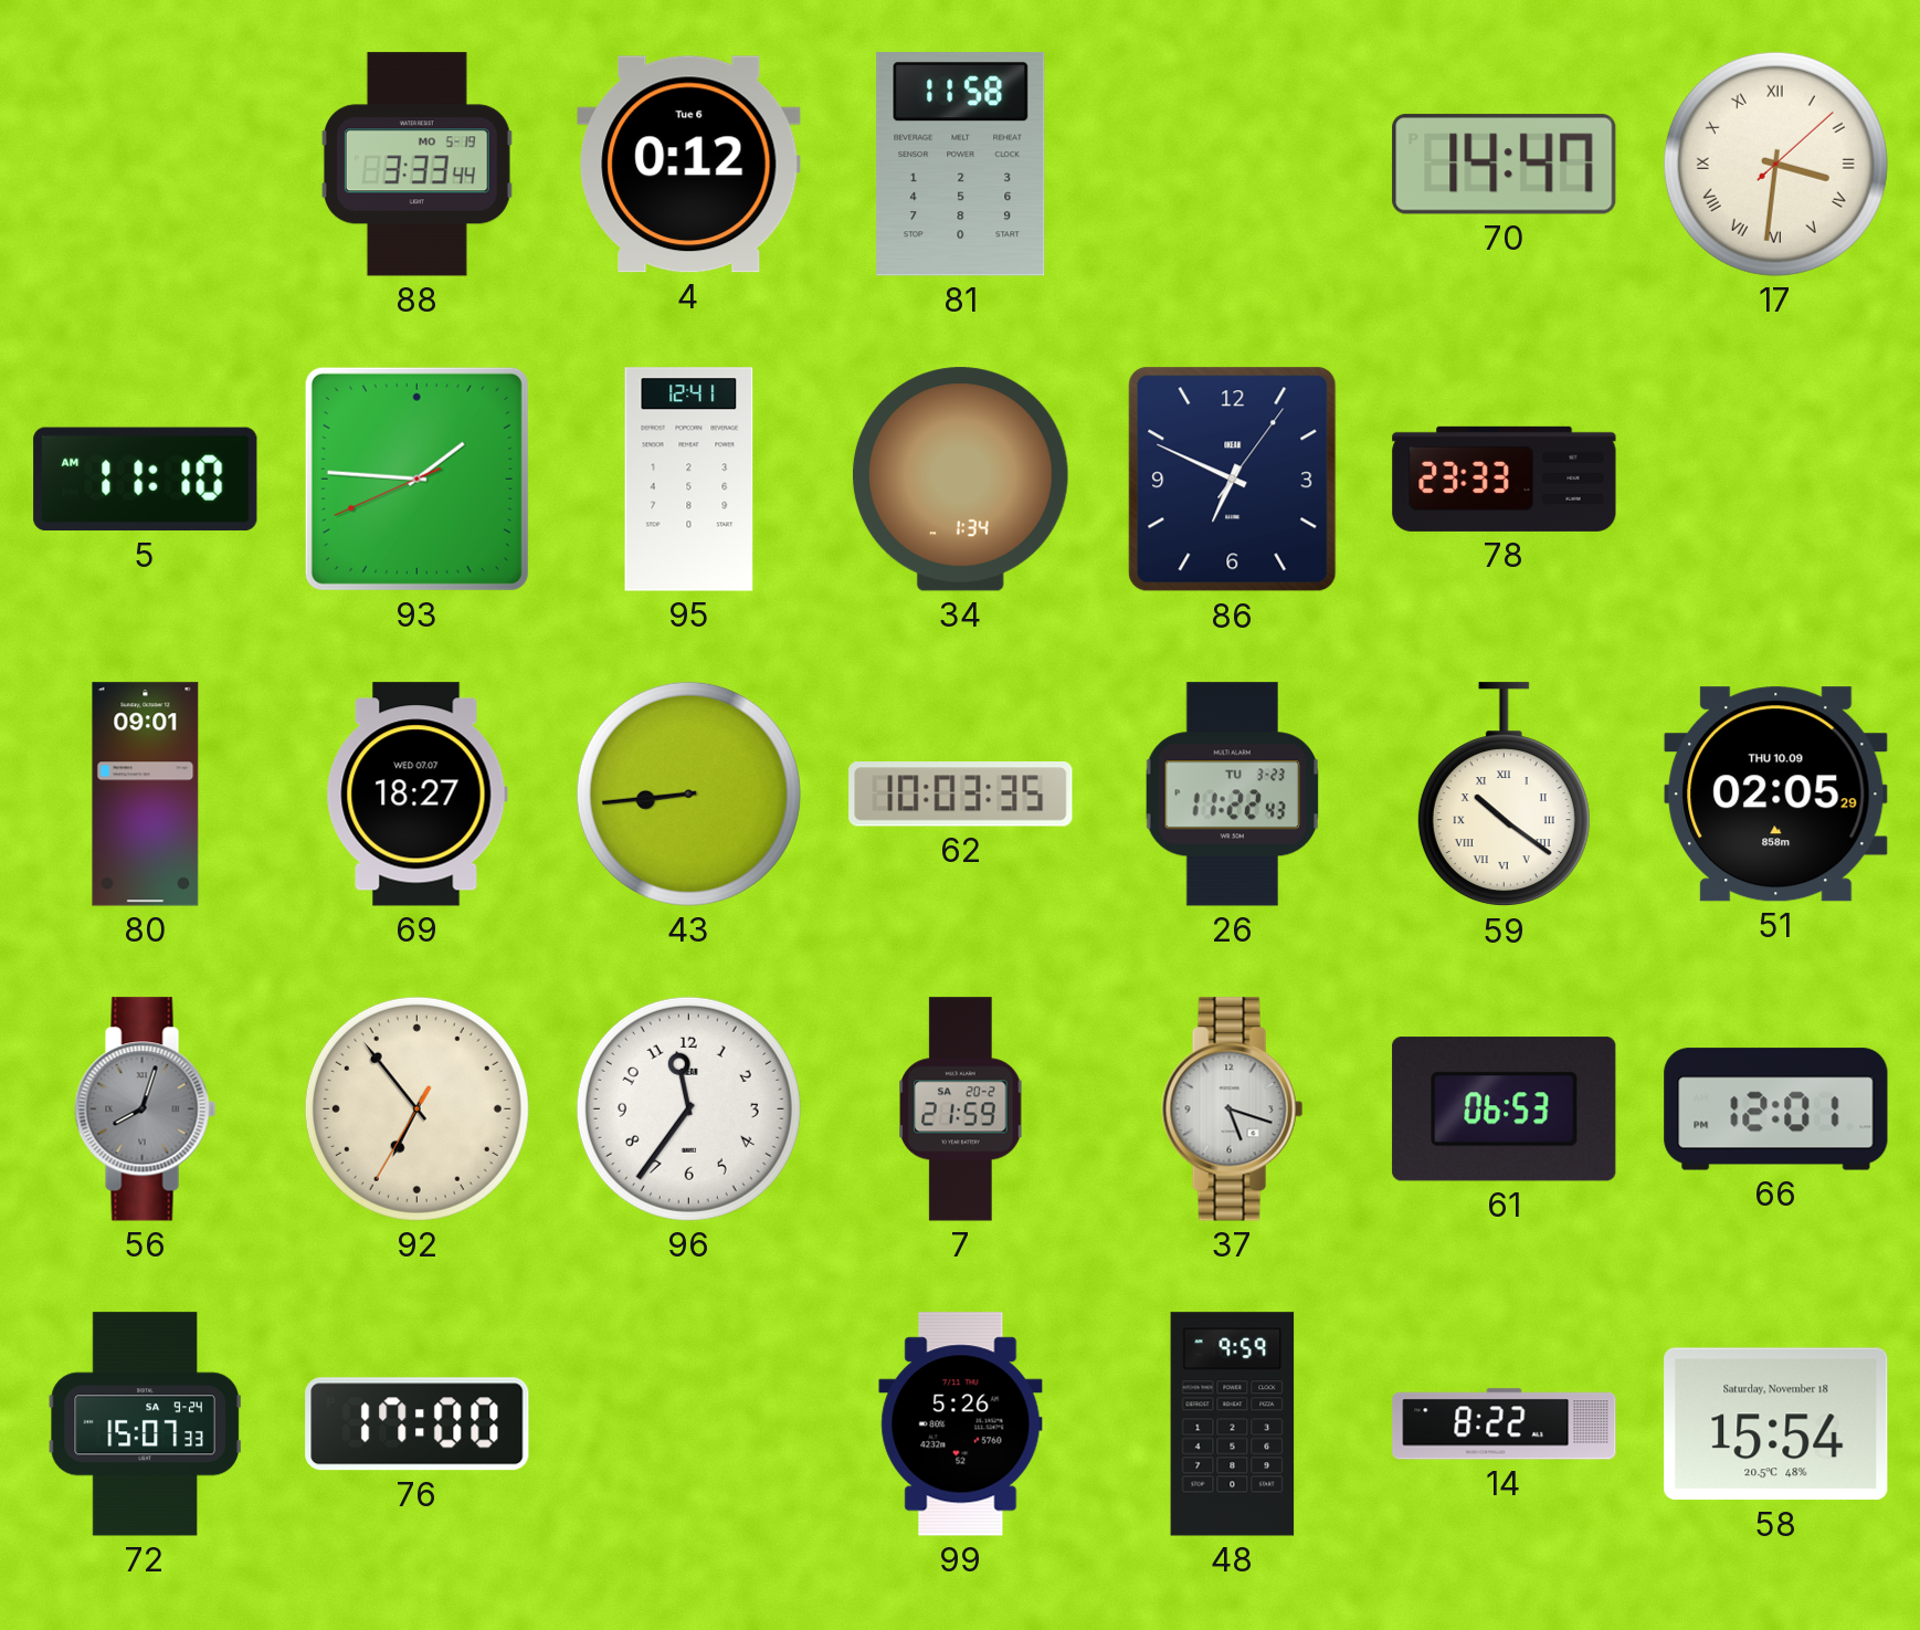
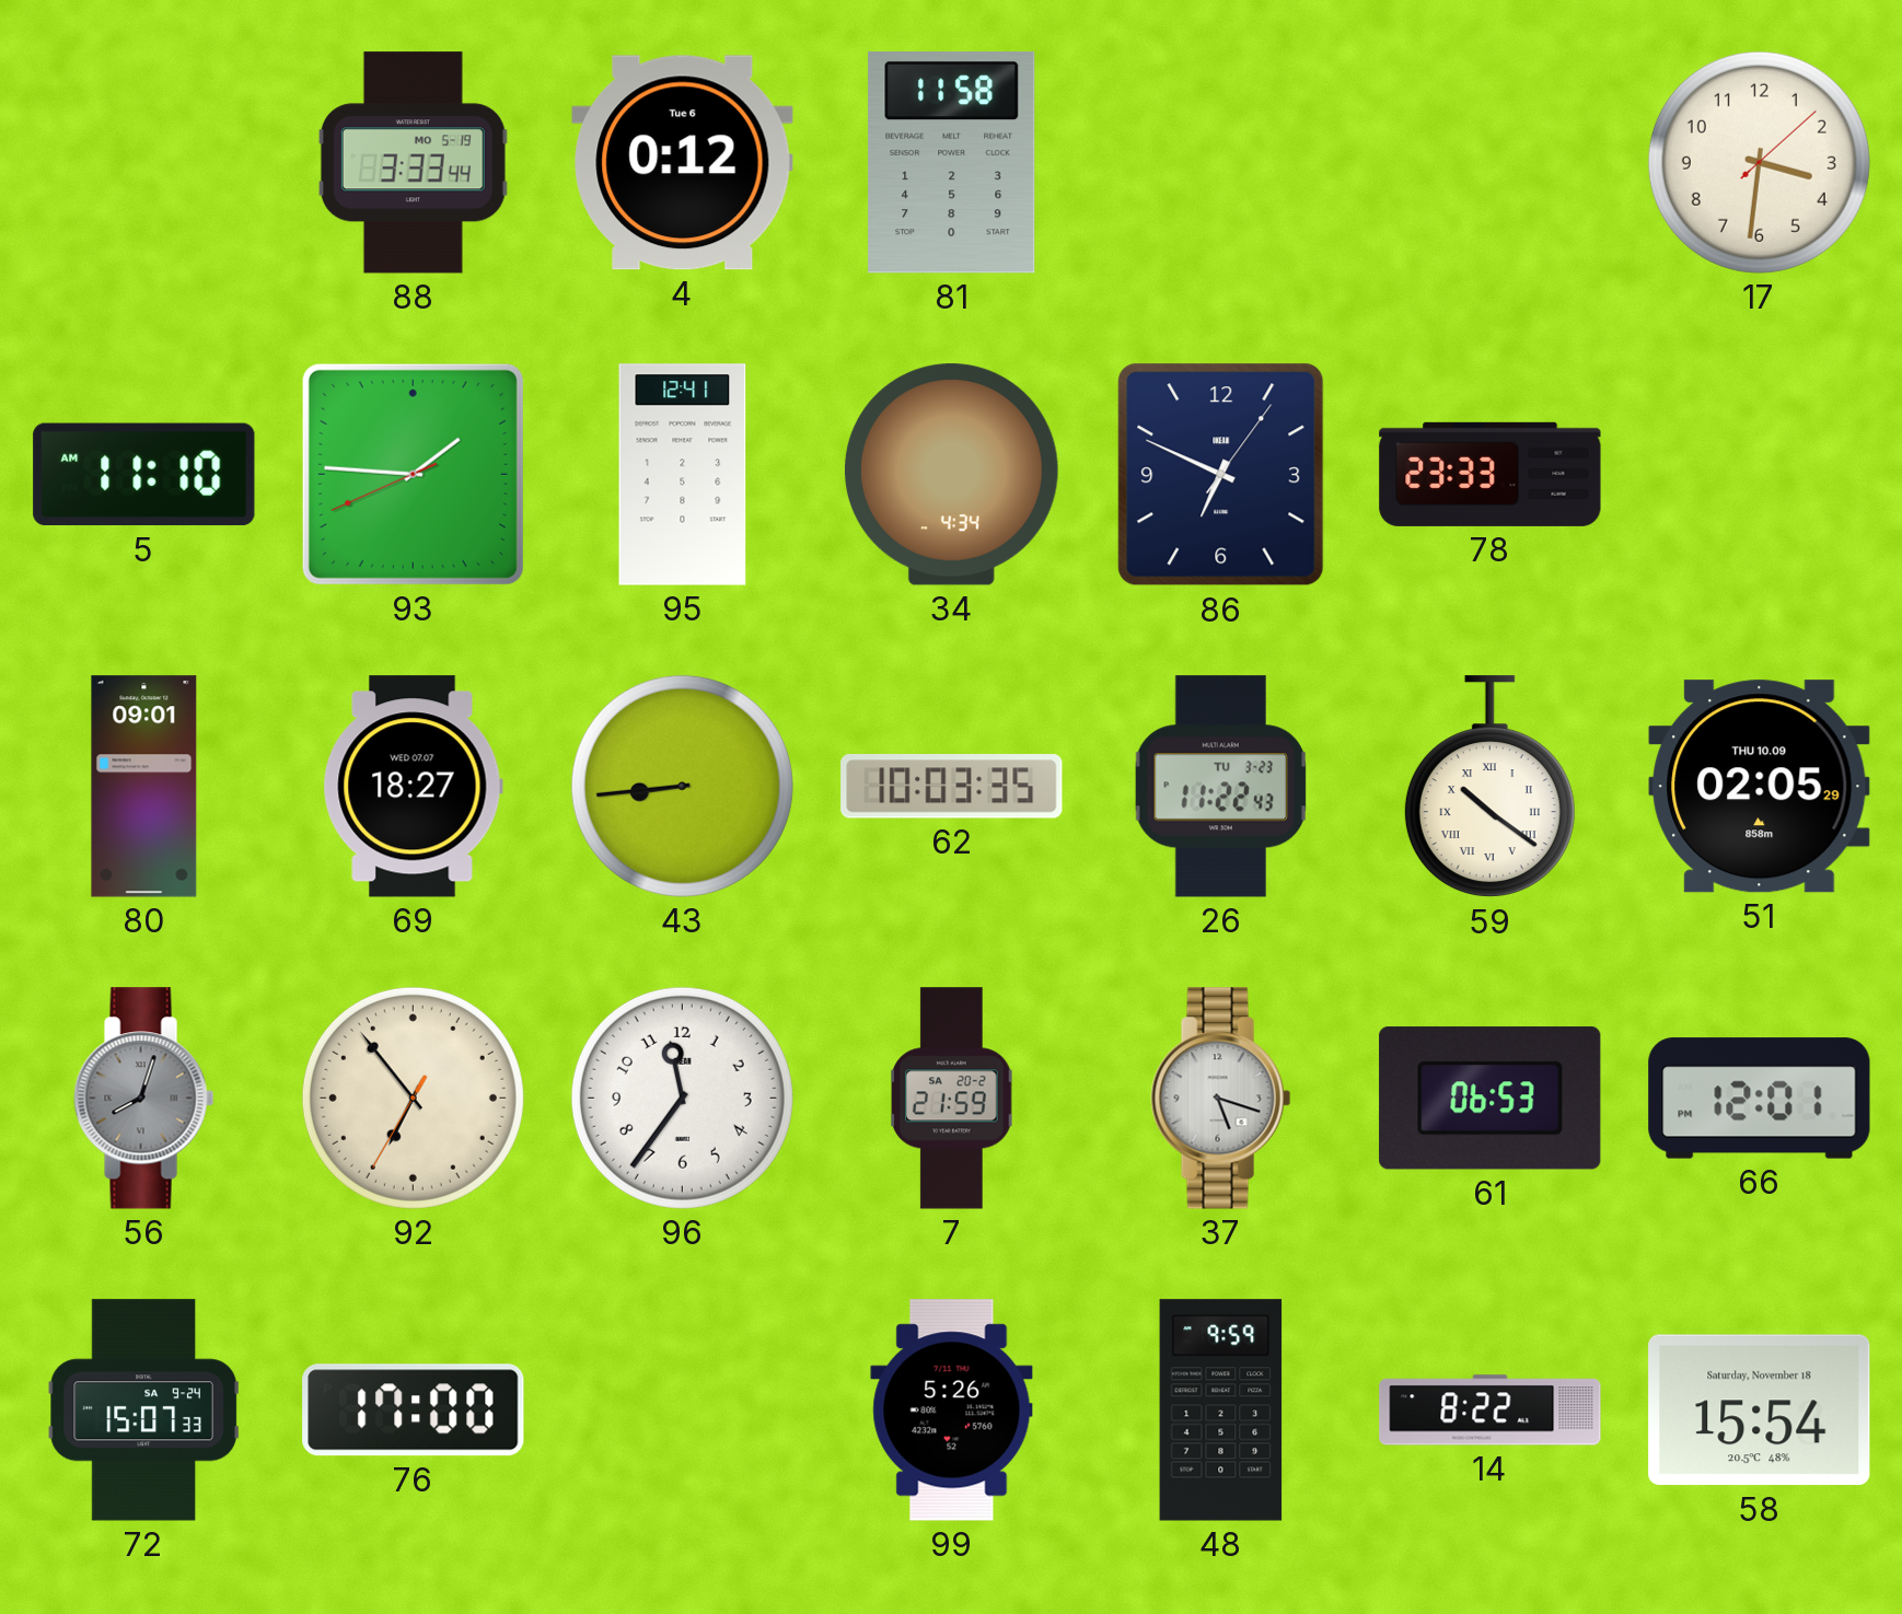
70: 14:47 -> none (1505, 165)
17 numerals: Roman -> Arabic (1759, 162)
34: 1:34 -> 4:34 (951, 475)
